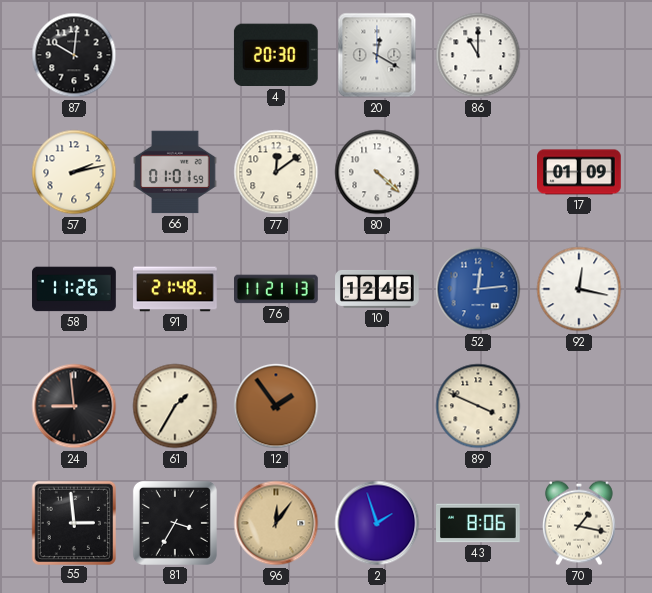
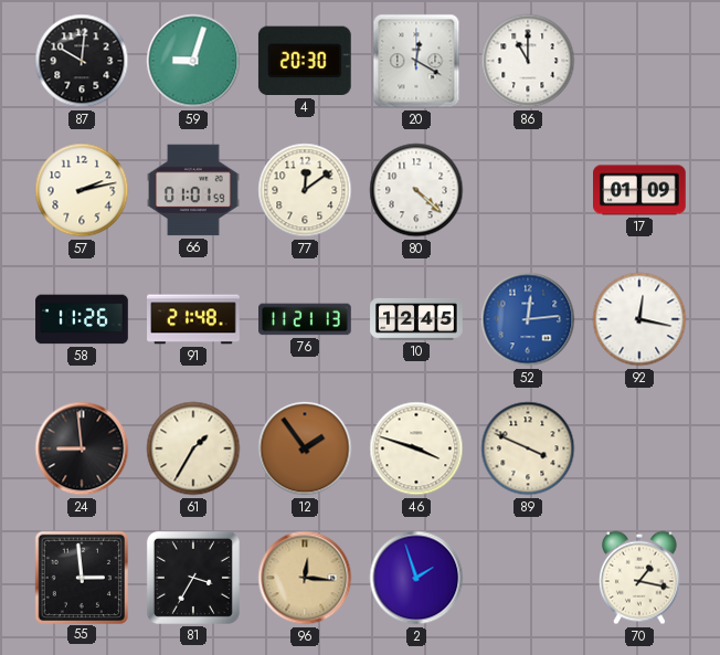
59: none -> 9:03 (193, 61)
46: none -> 3:48 (416, 448)
96: 12:06 -> 12:16 (305, 578)
43: 8:06 -> none (479, 523)
